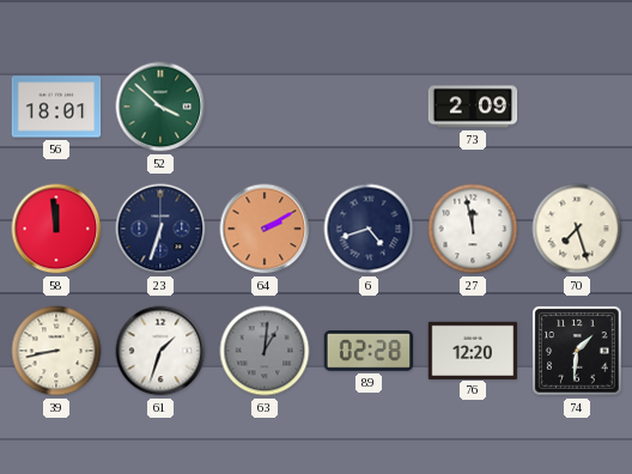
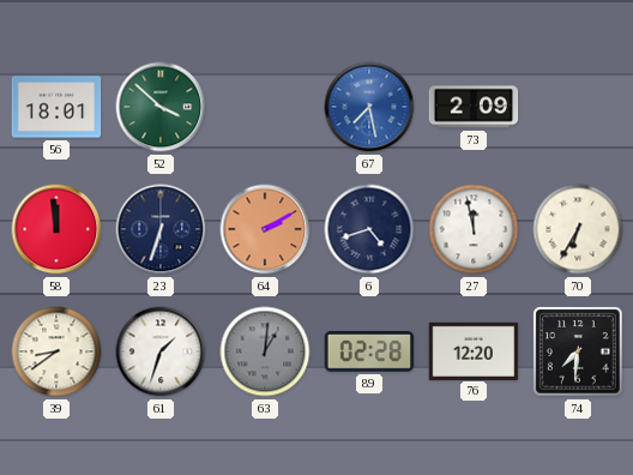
67: none -> 7:28 (369, 107)
70: 7:27 -> 6:35 (578, 229)
39: 8:43 -> 8:39 (56, 351)
74: 1:31 -> 7:31 (578, 351)
